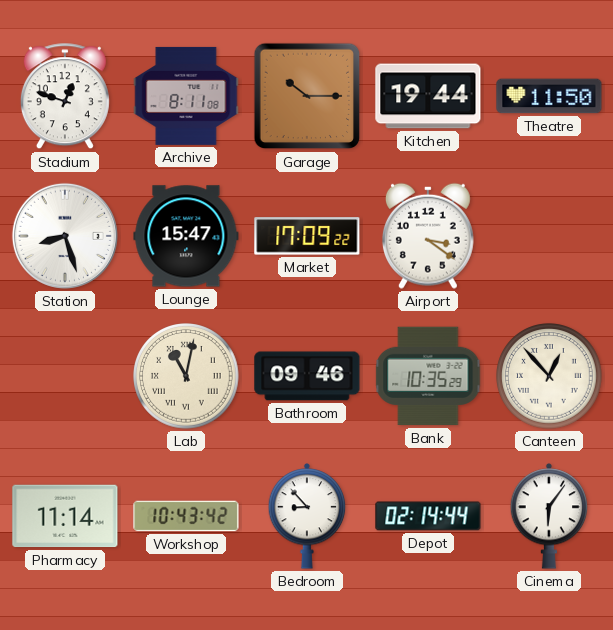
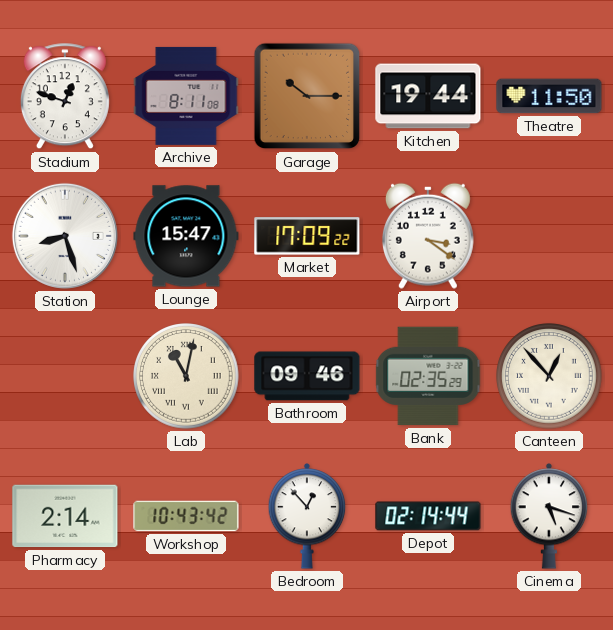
Bank: 10:35 -> 02:35 (428, 376)
Pharmacy: 11:14 -> 2:14 (65, 516)
Bedroom: 8:53 -> 12:53 (307, 516)
Cinema: 6:06 -> 5:18 (549, 516)
